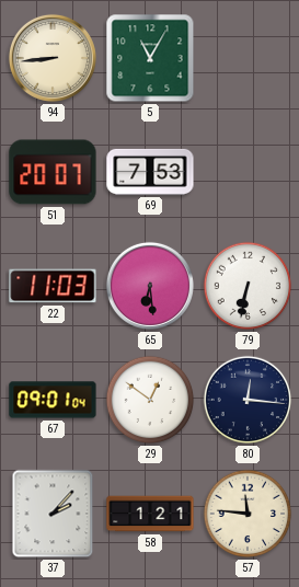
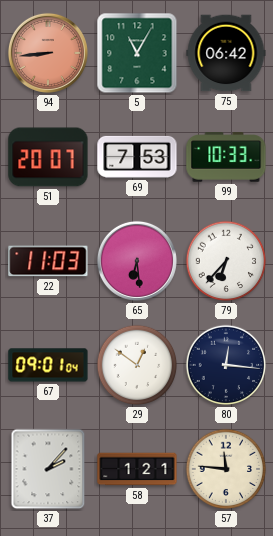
94 dial: cream -> salmon (48, 53)
75: none -> 06:42 (226, 53)
99: none -> 10:33 (226, 157)
79: 6:32 -> 6:37 (226, 261)
